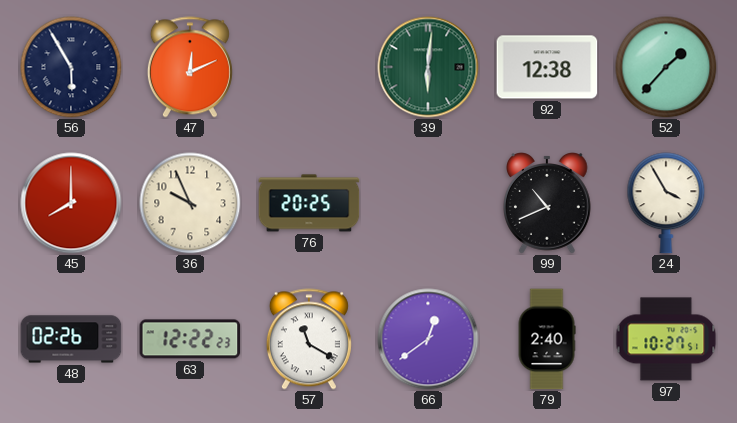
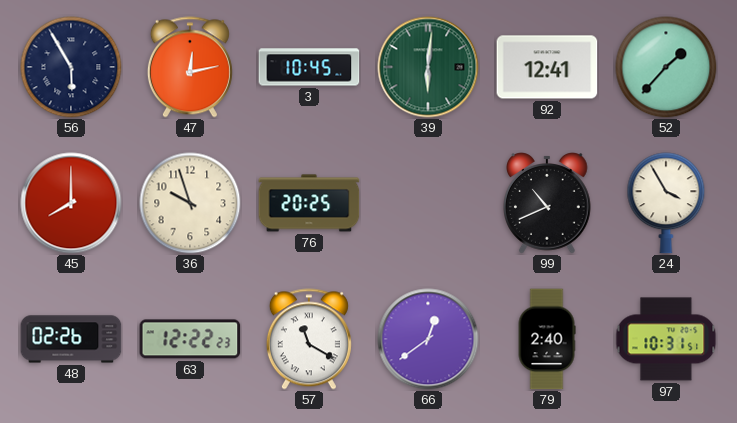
47: 12:11 -> 12:13 (190, 67)
3: none -> 10:45 (309, 67)
92: 12:38 -> 12:41 (547, 67)
36: 9:56 -> 9:57 (190, 203)
97: 10:27 -> 10:31 (666, 339)
